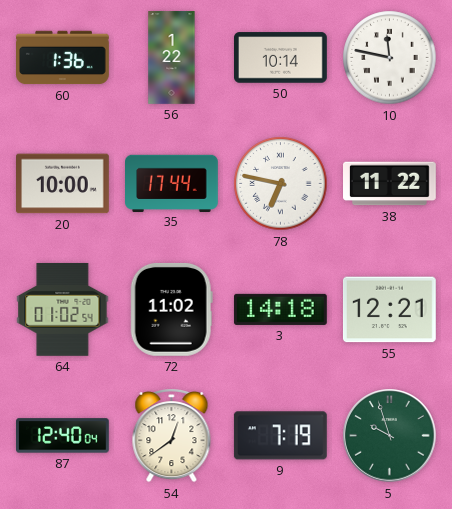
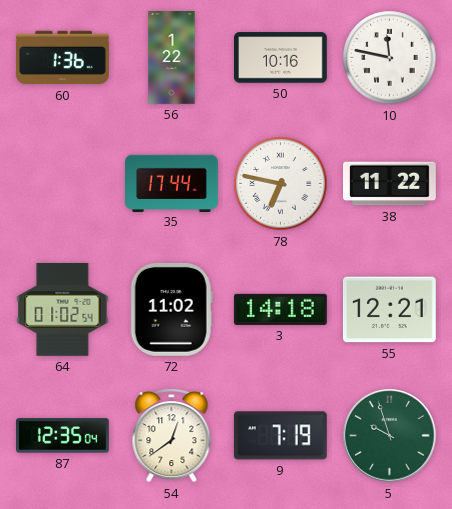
50: 10:14 -> 10:16 (281, 58)
20: 10:00 -> none (63, 184)
87: 12:40 -> 12:35 (63, 436)
